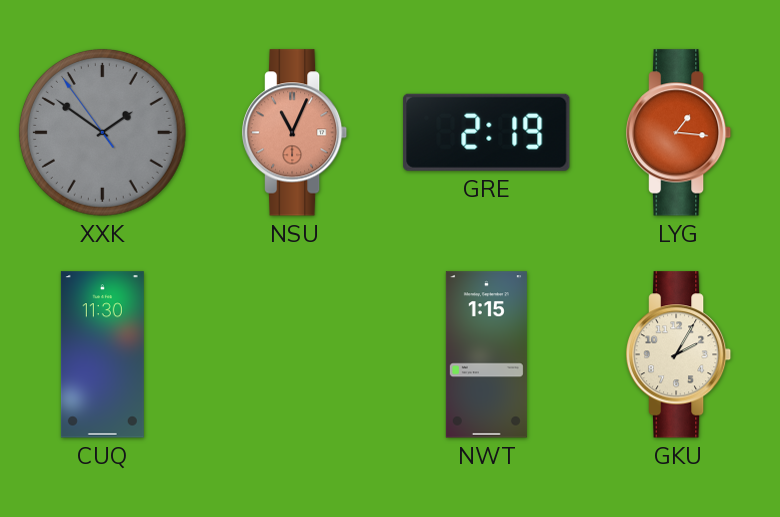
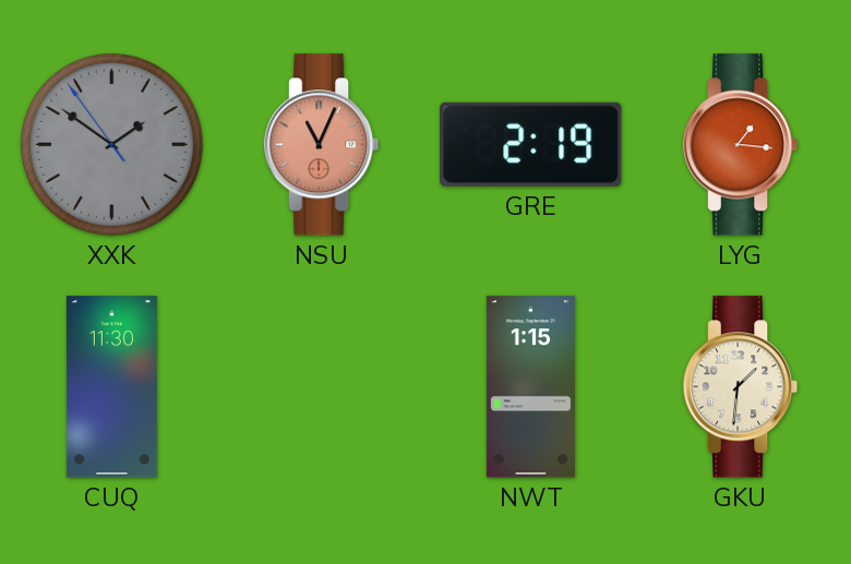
GKU: 2:05 -> 1:31 (741, 387)
